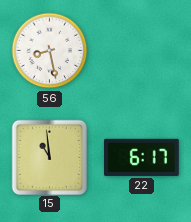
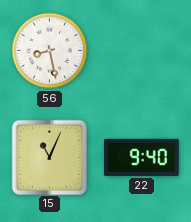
15: 10:59 -> 11:04 (49, 157)
22: 6:17 -> 9:40 (142, 157)
